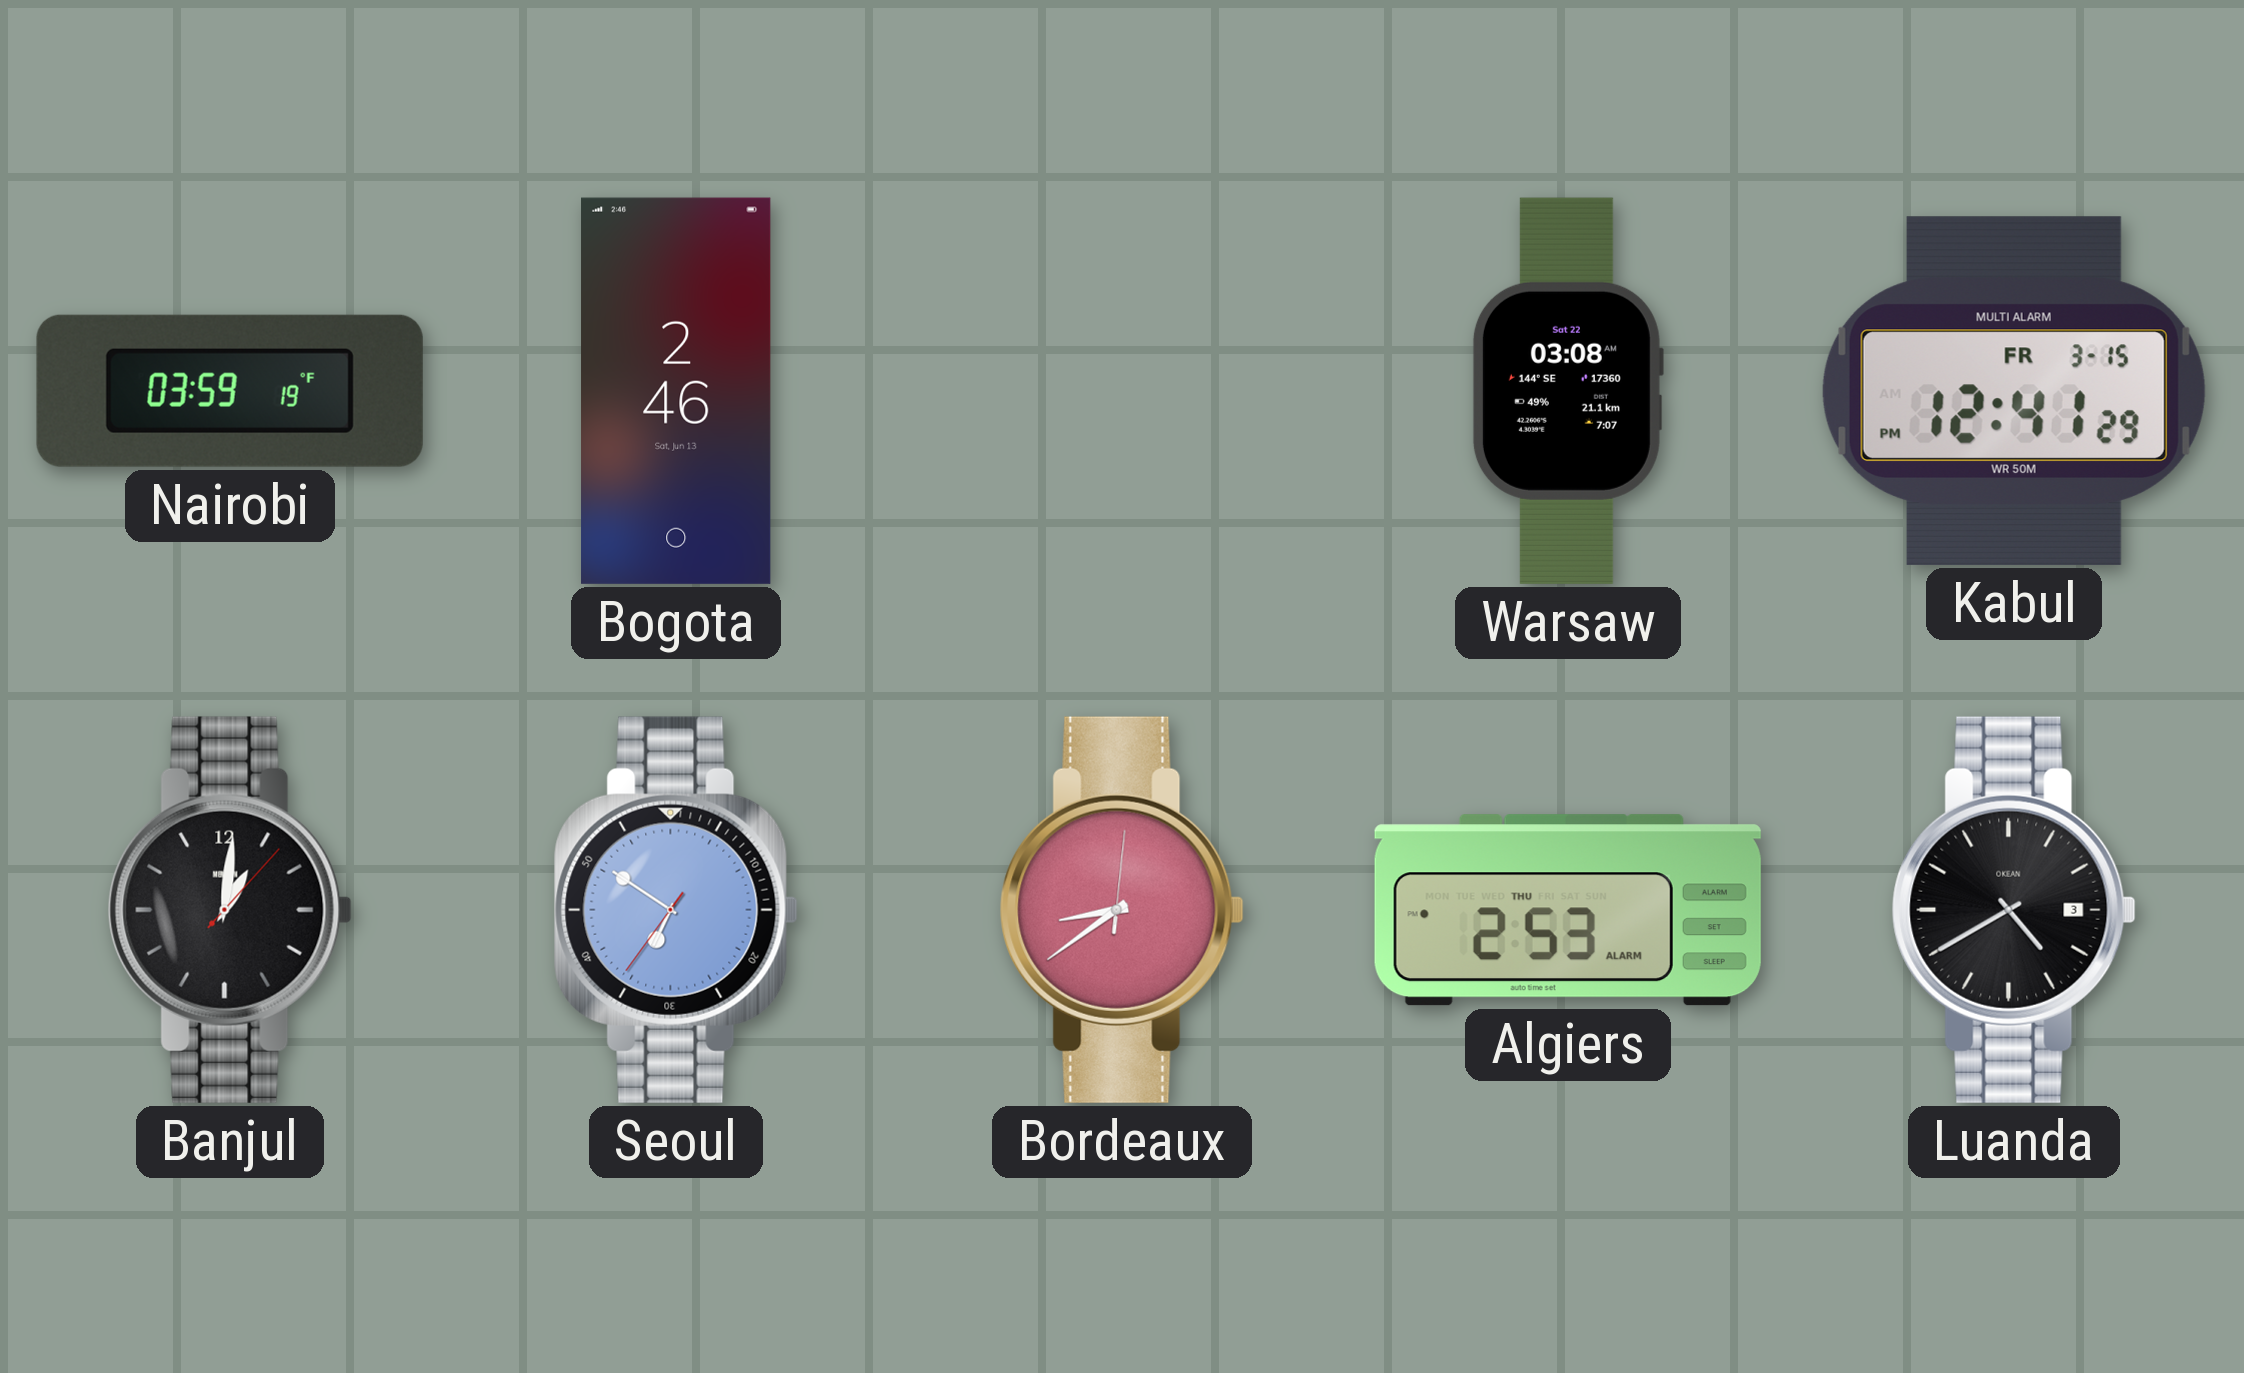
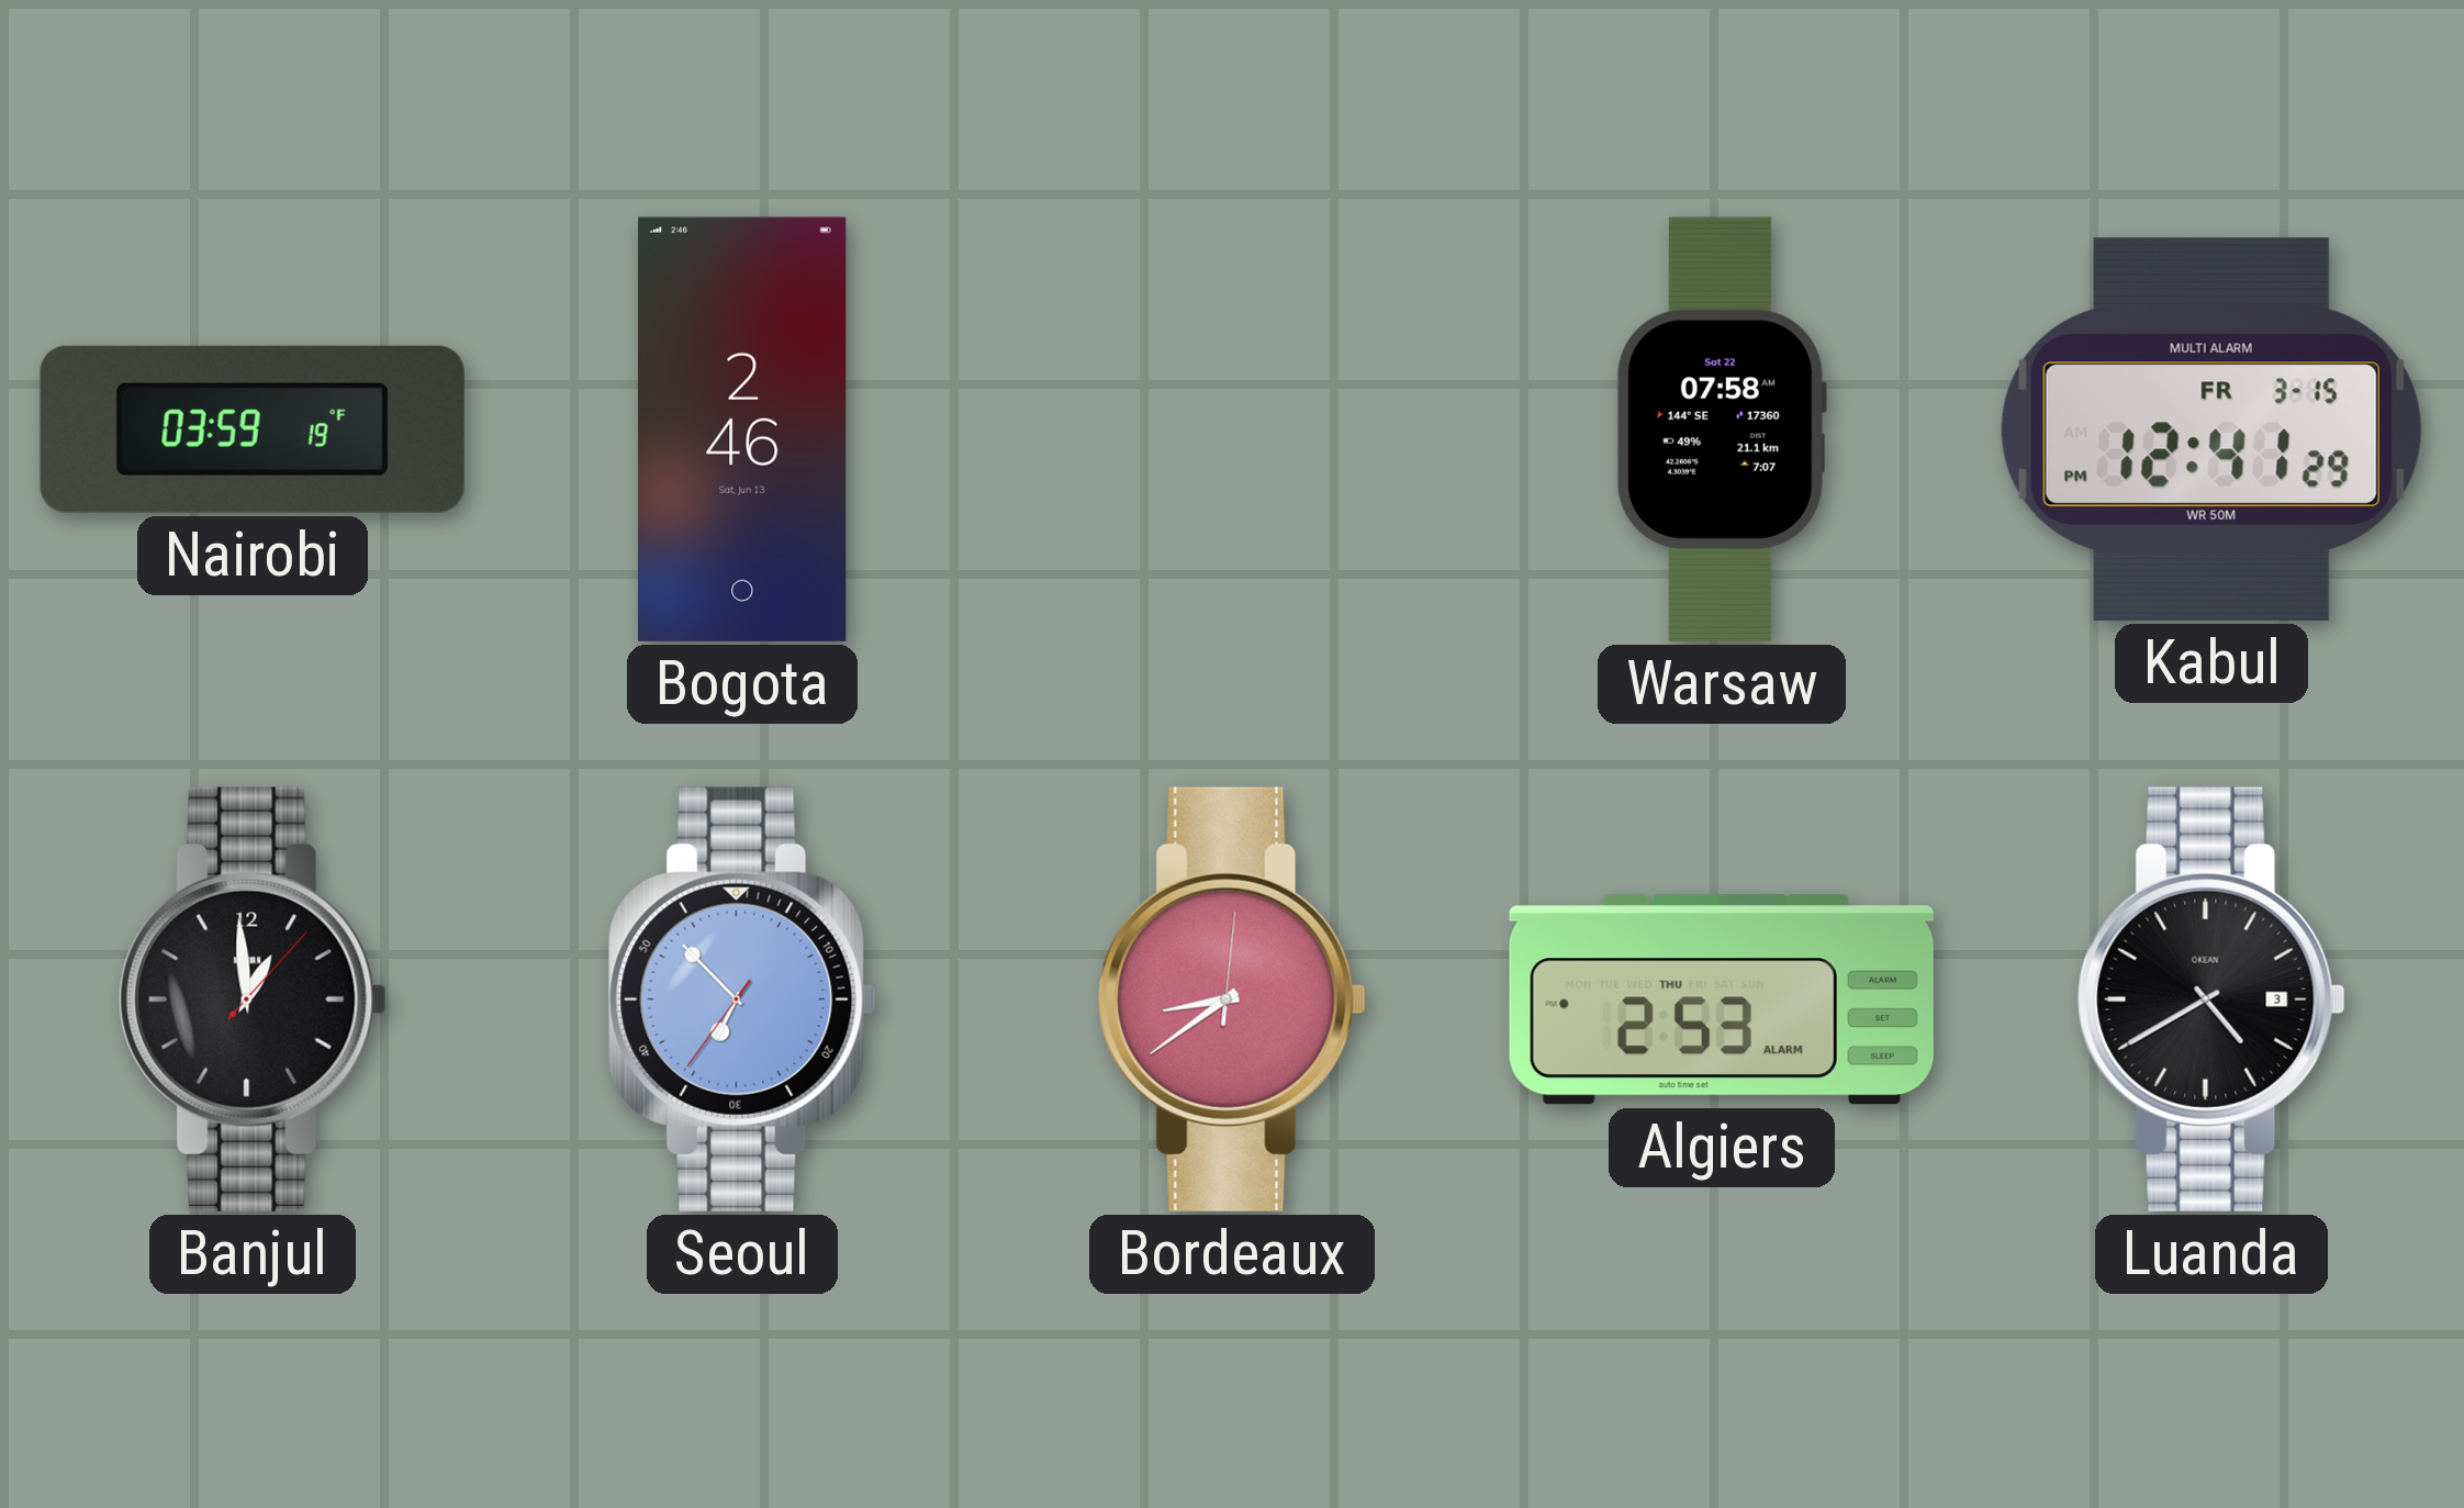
Warsaw: 03:08 -> 07:58 (1721, 429)
Banjul: 1:01 -> 12:59 (253, 999)
Seoul: 6:50 -> 6:52 (742, 999)
